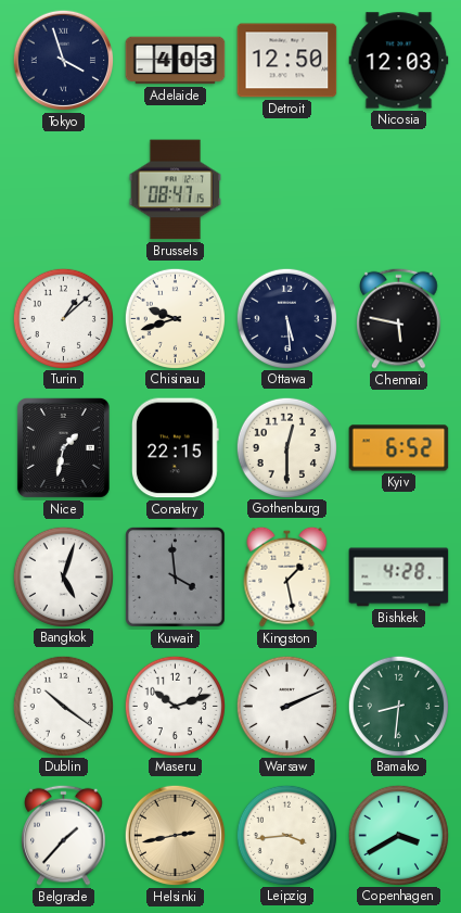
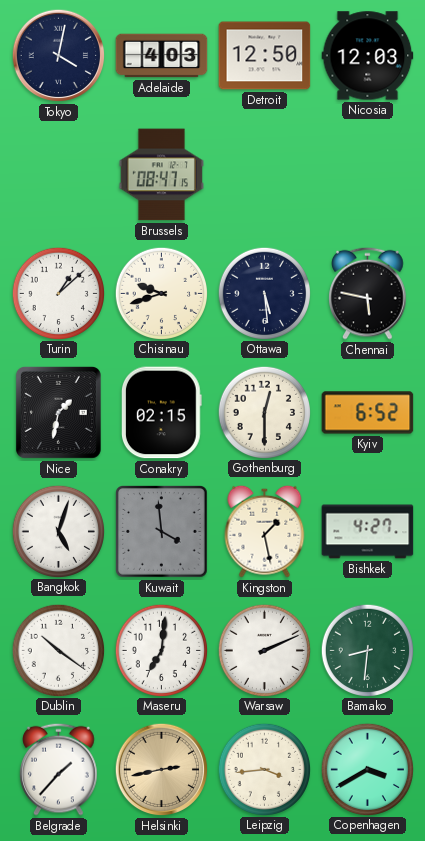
Tokyo: 3:57 -> 4:02 (59, 56)
Conakry: 22:15 -> 02:15 (161, 413)
Bishkek: 4:28 -> 4:27 (368, 532)
Maseru: 10:12 -> 7:01 (161, 650)
